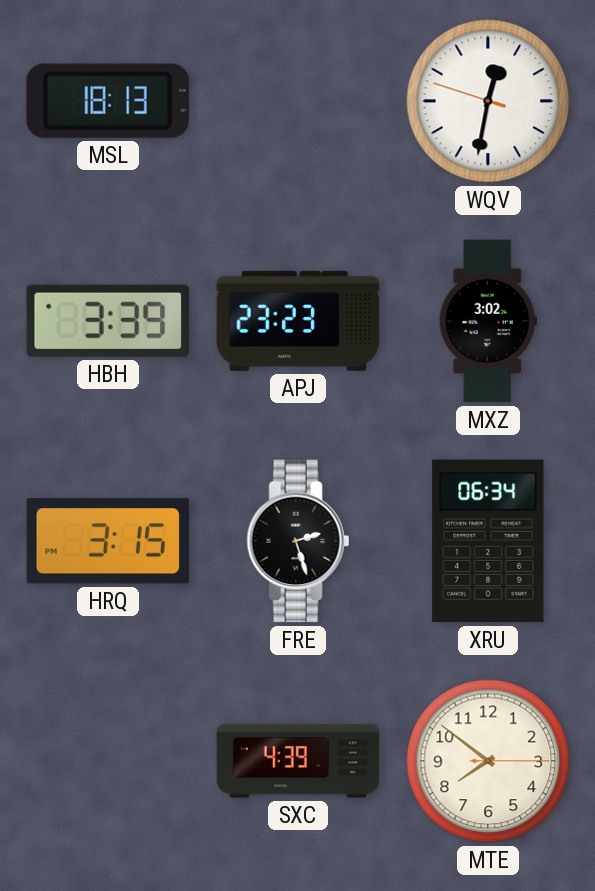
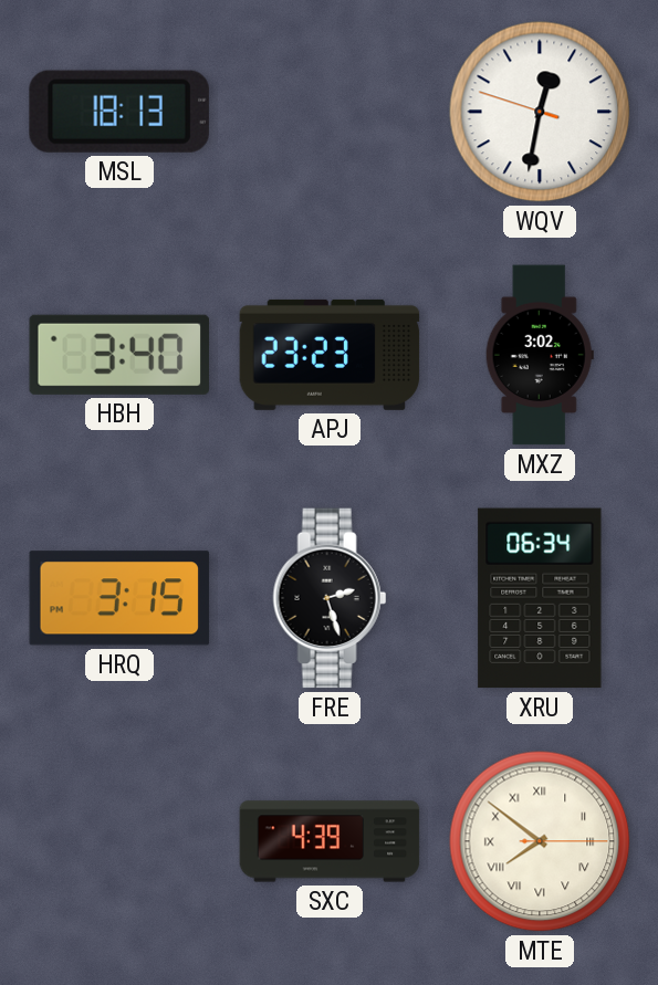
HBH: 3:39 -> 3:40 (118, 355)
MTE numerals: Arabic -> Roman (540, 841)
